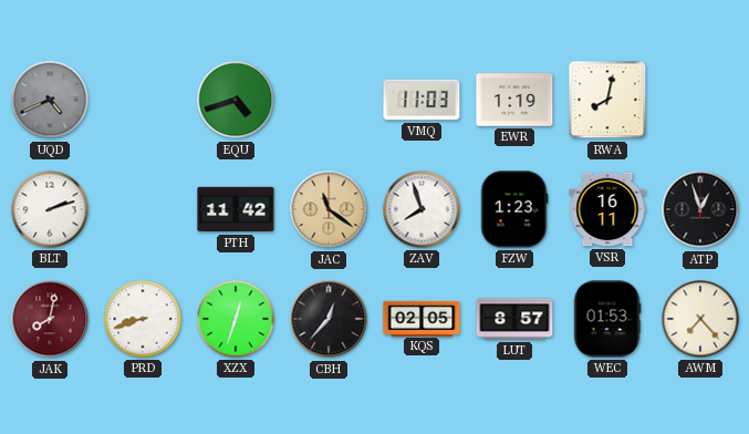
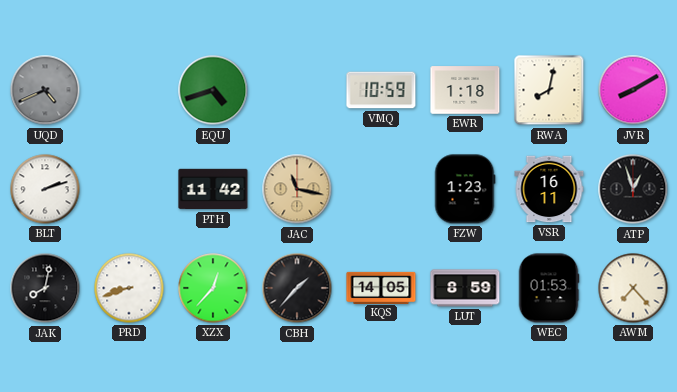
VMQ: 11:03 -> 10:59 (381, 90)
EWR: 1:19 -> 1:18 (465, 90)
JVR: none -> 8:10 (633, 90)
JAC: 11:21 -> 11:17 (297, 189)
ZAV: 7:57 -> none (422, 209)
JAK dial: burgundy -> black (45, 288)
XZX: 12:33 -> 12:37 (213, 288)
CBH: 12:37 -> 1:37 (297, 288)
KQS: 02:05 -> 14:05 (381, 287)
LUT: 8:57 -> 8:59 (465, 288)
